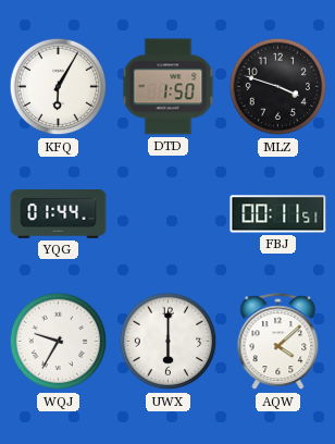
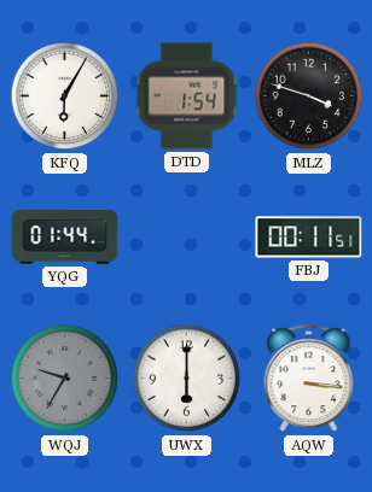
DTD: 1:50 -> 1:54 (187, 96)
WQJ dial: white -> grey (65, 379)
AQW: 4:08 -> 3:16 (309, 379)
